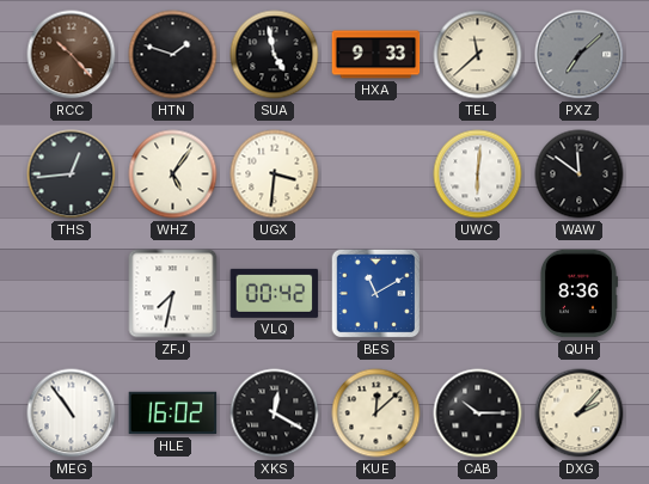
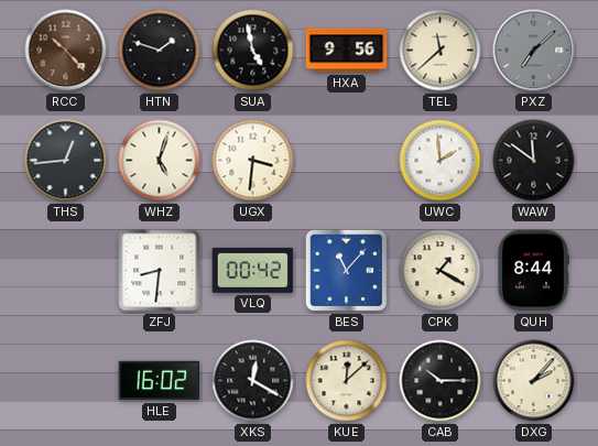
HXA: 9:33 -> 9:56 (347, 51)
WHZ: 5:06 -> 5:03 (160, 161)
UWC: 6:01 -> 1:59 (441, 161)
ZFJ: 7:32 -> 8:31 (160, 271)
BES: 11:10 -> 11:07 (347, 271)
CPK: none -> 1:20 (441, 271)
QUH: 8:36 -> 8:44 (533, 271)
MEG: 10:54 -> none (72, 413)
